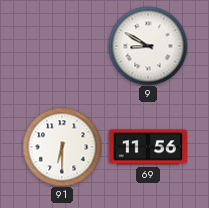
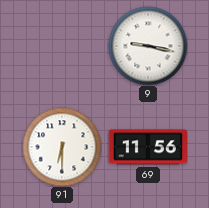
9: 8:50 -> 9:17 (148, 46)
